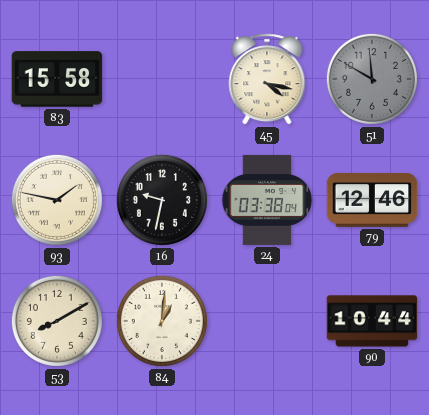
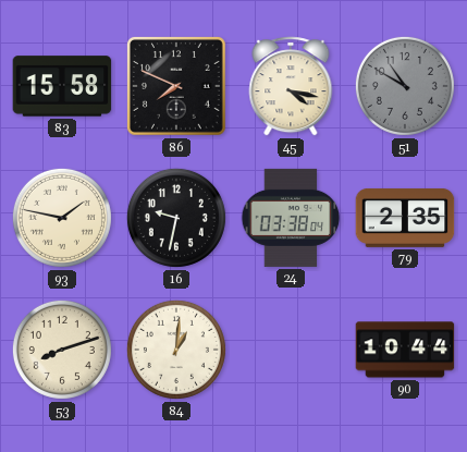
86: none -> 7:49 (176, 86)
51: 11:50 -> 10:50 (405, 86)
79: 12:46 -> 2:35 (405, 218)
53: 8:10 -> 8:12 (62, 350)
